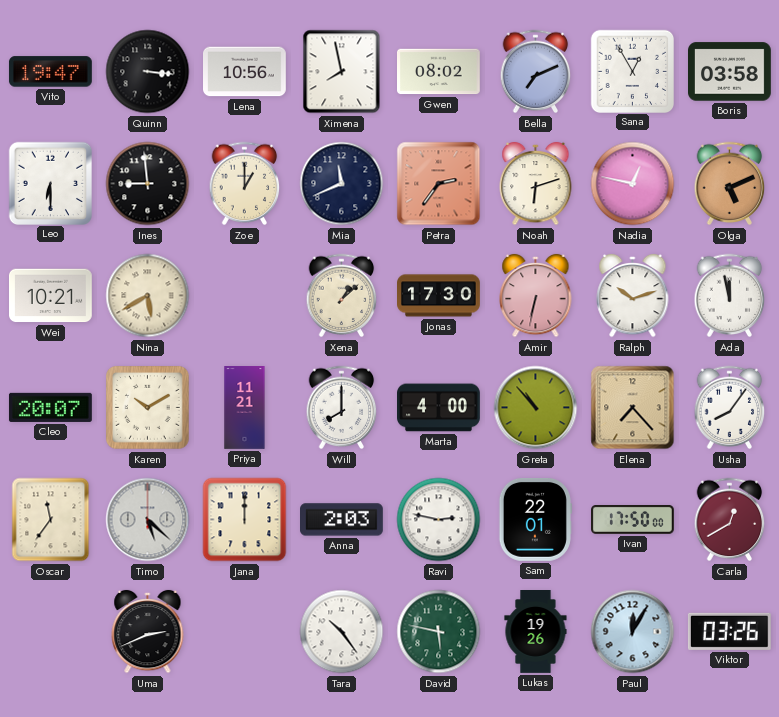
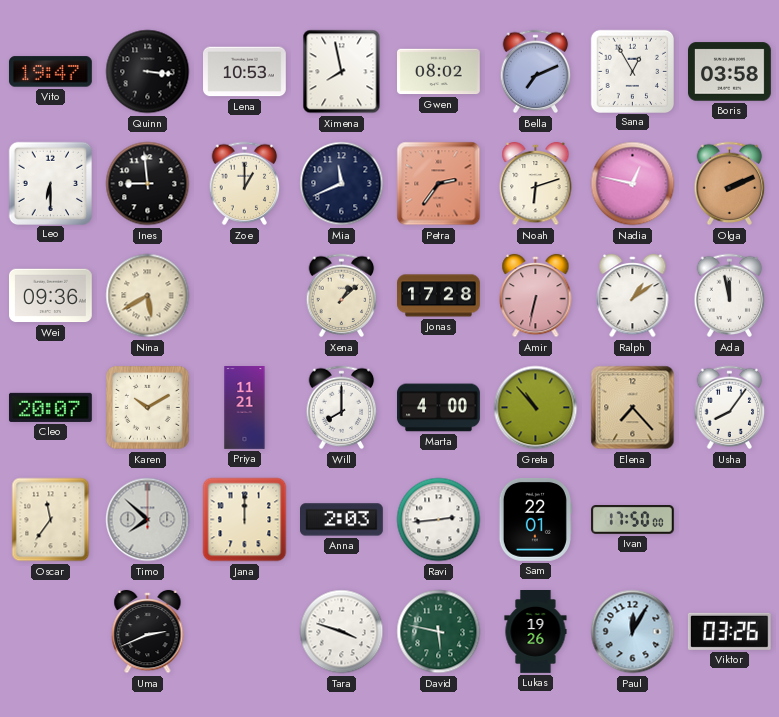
Lena: 10:56 -> 10:53 (245, 72)
Olga: 5:11 -> 2:11 (730, 184)
Wei: 10:21 -> 09:36 (51, 296)
Jonas: 17:30 -> 17:28 (439, 296)
Ralph: 10:12 -> 1:09 (633, 296)
Timo: 5:22 -> 7:52 (148, 520)
Ravi: 2:47 -> 2:44 (439, 520)
Carla: 12:40 -> none (730, 520)
Tara: 10:24 -> 3:48 (342, 632)
